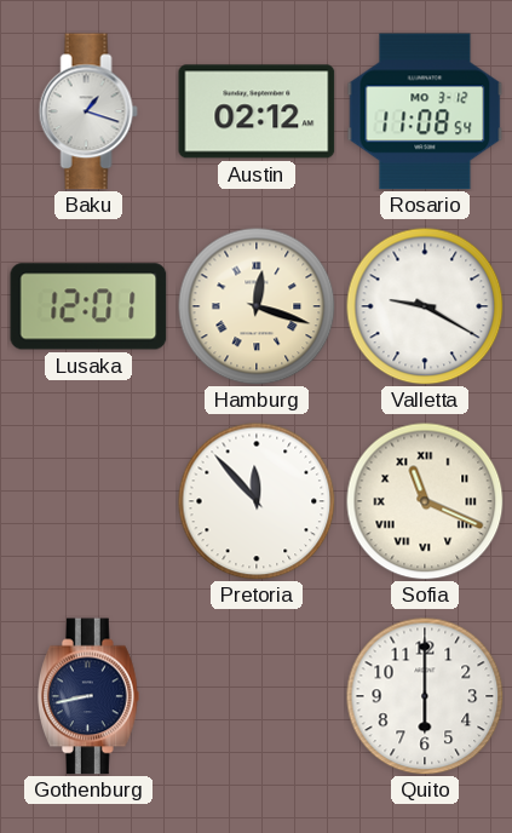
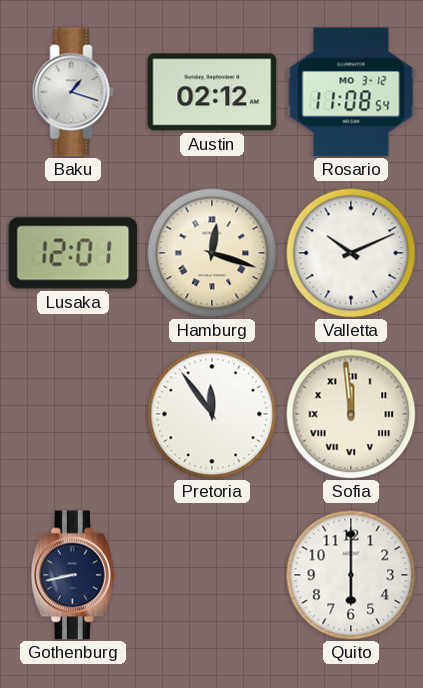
Valletta: 9:20 -> 10:11 (351, 253)
Pretoria: 11:53 -> 11:54 (212, 414)
Sofia: 11:19 -> 11:59 (351, 414)
